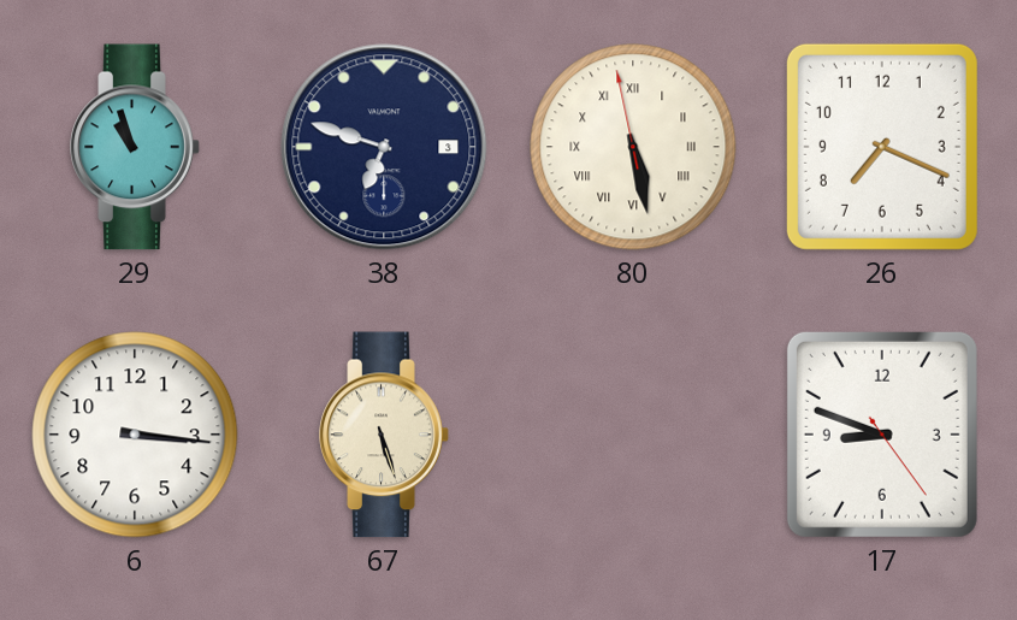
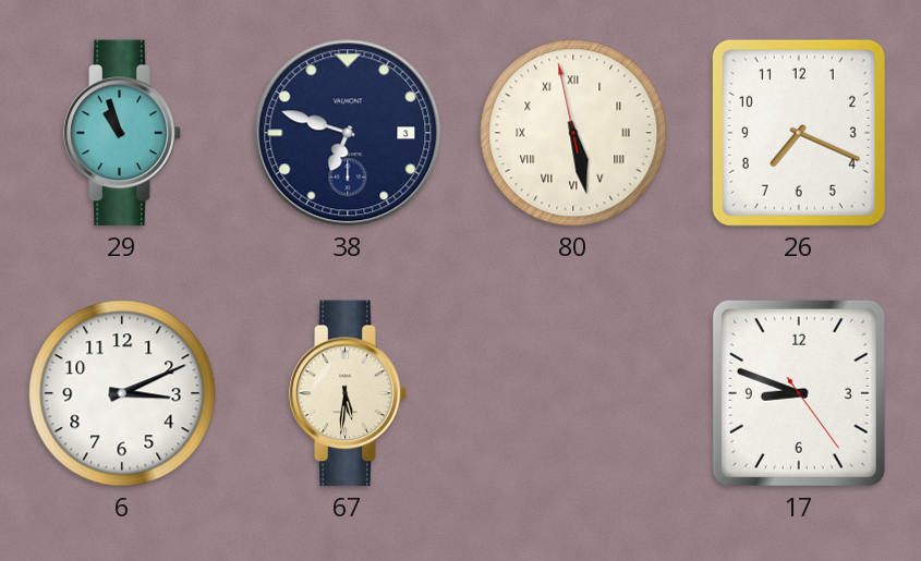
6: 3:16 -> 3:11 (122, 393)
67: 5:27 -> 5:31 (348, 393)
